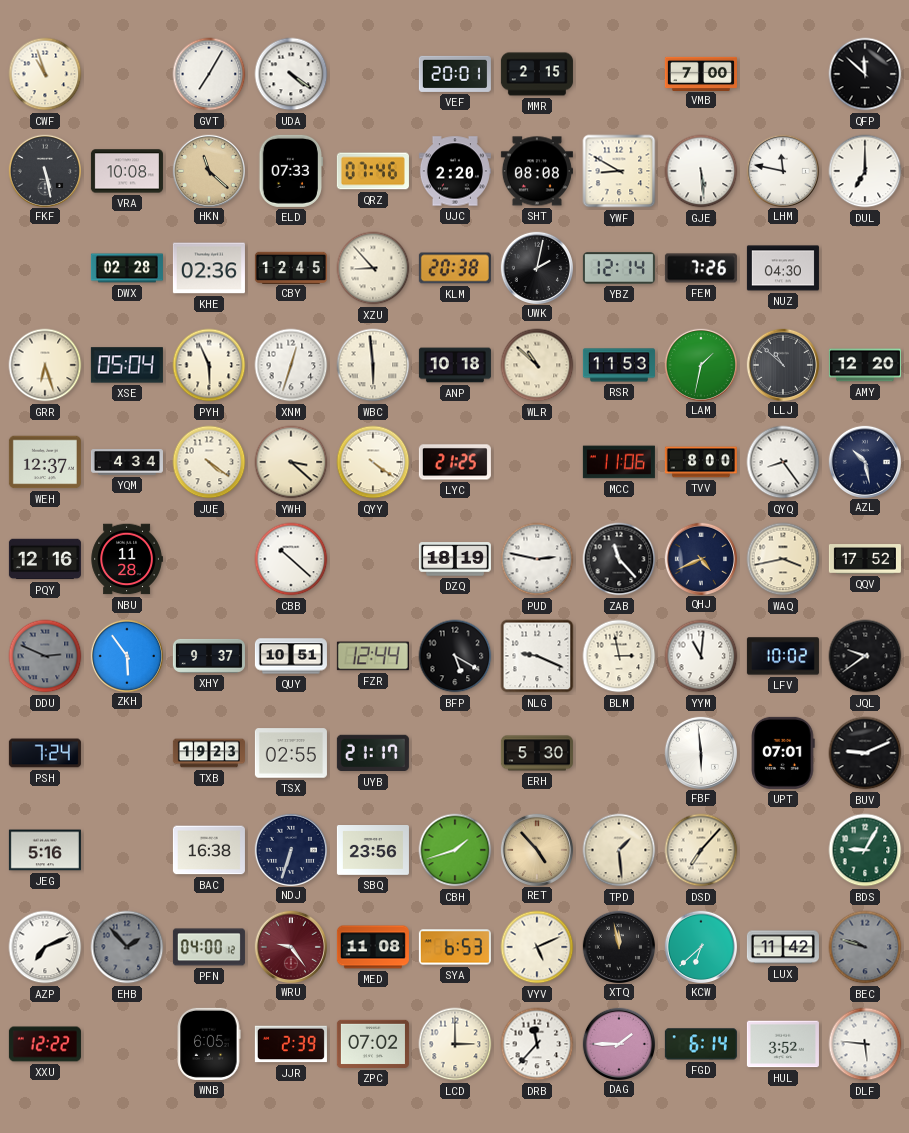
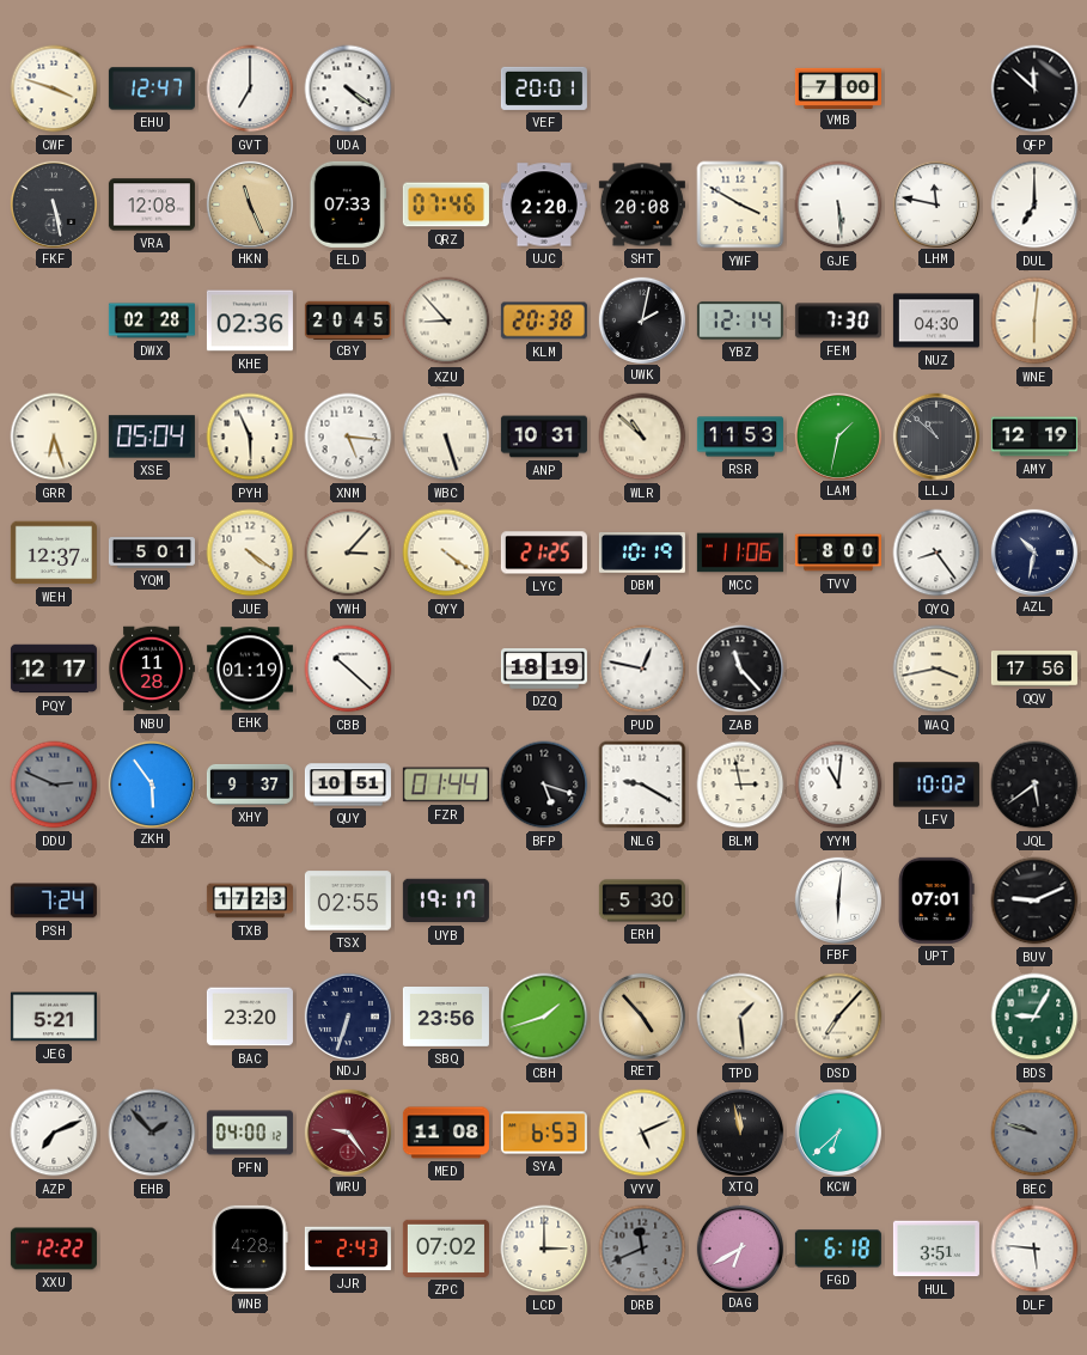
CWF: 10:57 -> 3:48 (54, 88)
EHU: none -> 12:47 (152, 88)
GVT: 7:05 -> 7:00 (250, 88)
MMR: 2:15 -> none (537, 74)
VRA: 10:08 -> 12:08 (152, 205)
HKN: 11:22 -> 11:26 (249, 203)
SHT: 08:08 -> 20:08 (642, 205)
YWF: 8:50 -> 3:50 (740, 205)
CBY: 12:45 -> 20:45 (348, 319)
FEM: 7:26 -> 7:30 (838, 321)
WNE: none -> 6:01 (1034, 321)
XNM: 12:33 -> 5:16 (348, 437)
WBC: 5:59 -> 5:27 (446, 437)
ANP: 10:18 -> 10:31 (544, 437)
AMY: 12:20 -> 12:19 (1034, 437)
YQM: 4:34 -> 5:01 (152, 553)
YWH: 3:22 -> 3:07 (348, 553)
DBM: none -> 10:19 (642, 554)
AZL: 10:28 -> 10:32 (1033, 551)
PQY: 12:16 -> 12:17 (54, 669)
EHK: none -> 01:19 (250, 669)
PUD: 2:47 -> 12:47 (642, 669)
QHJ: 4:41 -> none (700, 558)
QQV: 17:52 -> 17:56 (1034, 669)
FZR: 12:44 -> 01:44 (446, 785)
BFP: 5:20 -> 5:18 (544, 785)
NLG: 9:19 -> 9:20 (642, 785)
JQL: 9:39 -> 5:39 (1034, 785)
TXB: 19:23 -> 17:23 (250, 901)
UYB: 21:17 -> 19:17 (446, 901)
FBF: 5:59 -> 6:01 (837, 899)
JEG: 5:16 -> 5:21 (54, 1017)
BAC: 16:38 -> 23:20 (250, 1017)
LUX: 11:42 -> none (783, 947)
WNB: 6:05 -> 4:28 (250, 1249)
JJR: 2:39 -> 2:43 (348, 1249)
DRB: 11:37 -> 11:41 (642, 1249)
DRB dial: white -> grey (642, 1249)
DAG: 1:45 -> 6:40 (739, 1247)
FGD: 6:14 -> 6:18 (838, 1249)
HUL: 3:52 -> 3:51 (936, 1249)
